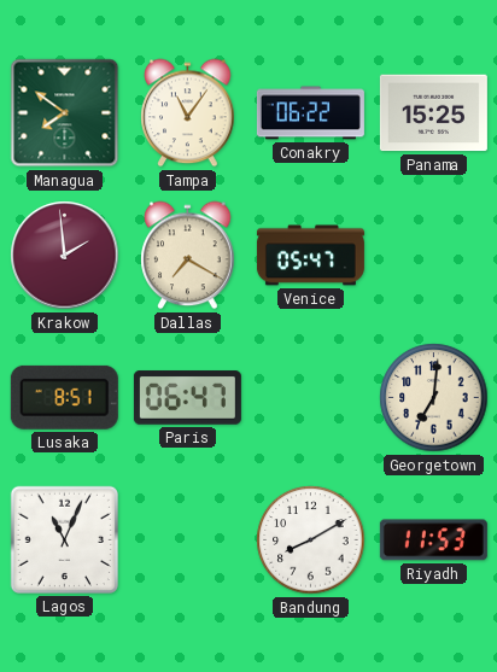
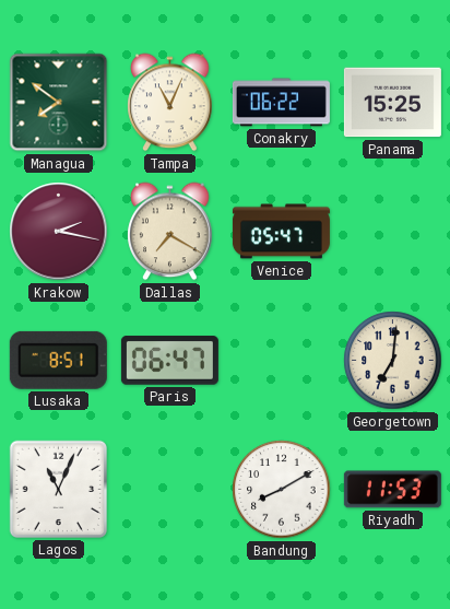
Tampa: 11:06 -> 11:04 (170, 103)
Krakow: 1:59 -> 2:17 (59, 232)
